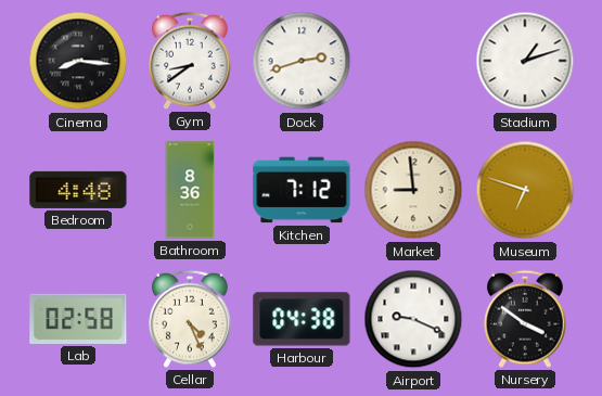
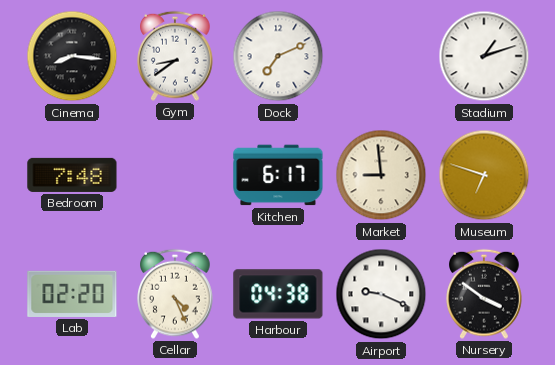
Dock: 2:42 -> 7:11 (278, 56)
Bedroom: 4:48 -> 7:48 (72, 175)
Bathroom: 8:36 -> none (190, 190)
Kitchen: 7:12 -> 6:17 (278, 175)
Lab: 02:58 -> 02:20 (72, 294)
